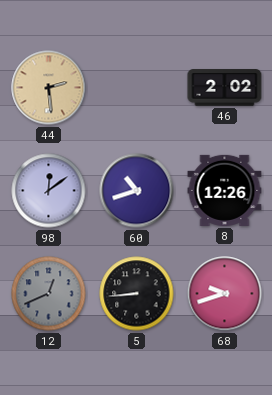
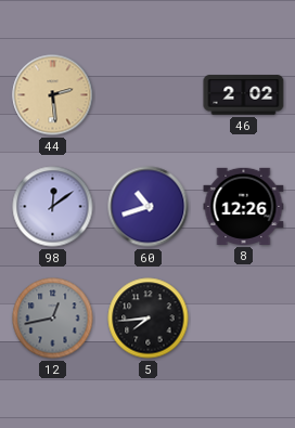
12: 12:41 -> 12:43 (53, 319)
5: 8:44 -> 7:44 (149, 319)
68: 9:42 -> none (225, 294)
